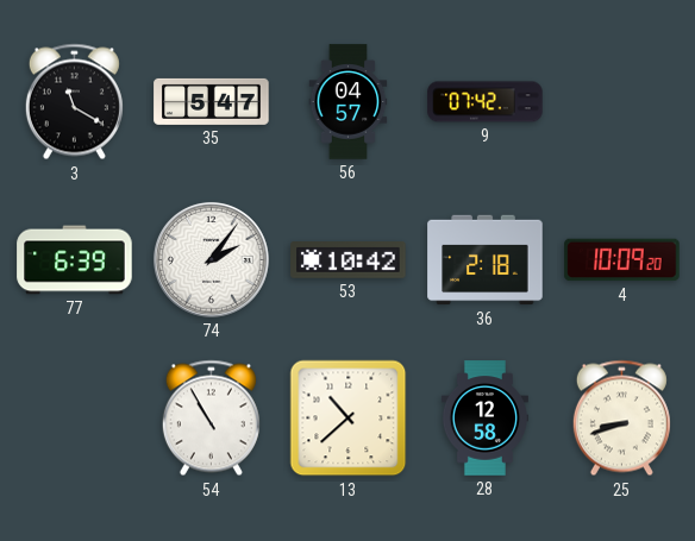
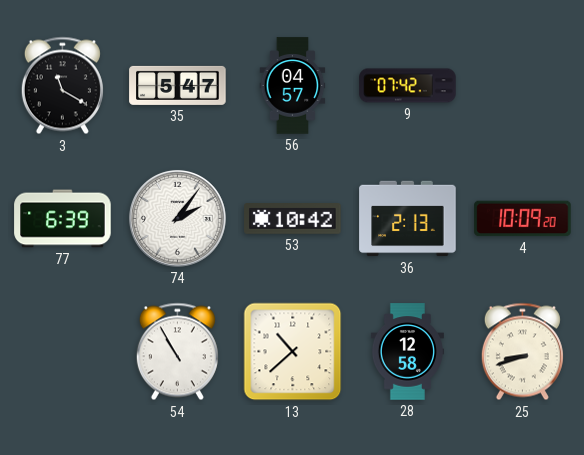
36: 2:18 -> 2:13 (408, 219)
